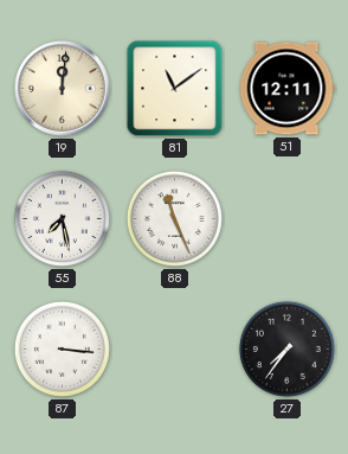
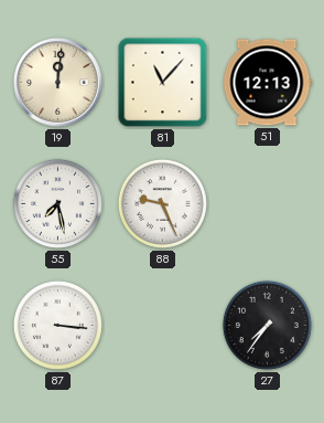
81: 11:09 -> 11:07 (163, 83)
51: 12:11 -> 12:13 (268, 83)
88: 11:26 -> 9:26 (162, 203)
